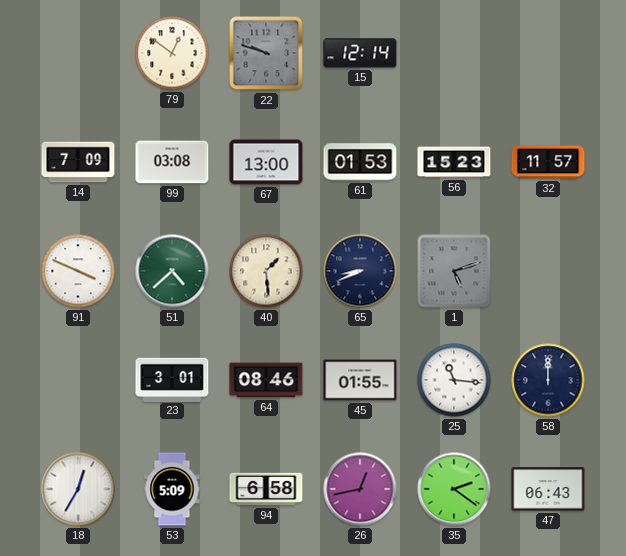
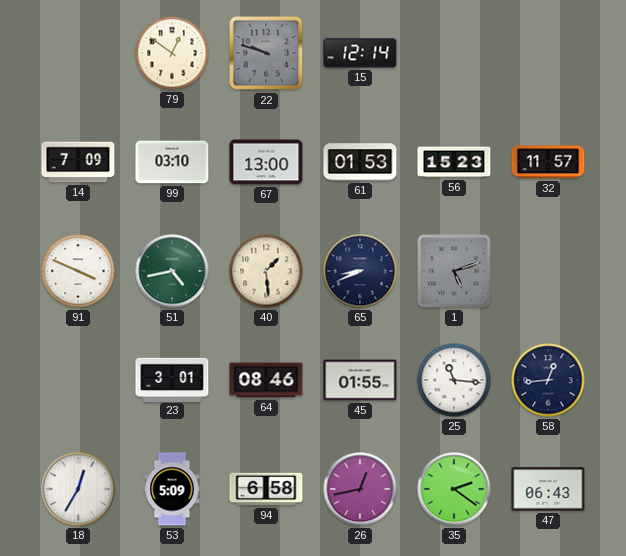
99: 03:08 -> 03:10 (172, 162)
51: 4:38 -> 4:43 (172, 271)
58: 12:00 -> 12:44 (548, 380)
